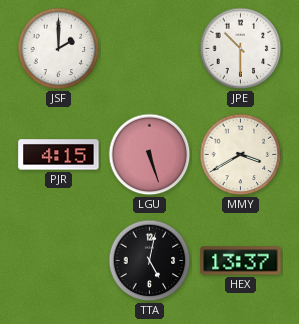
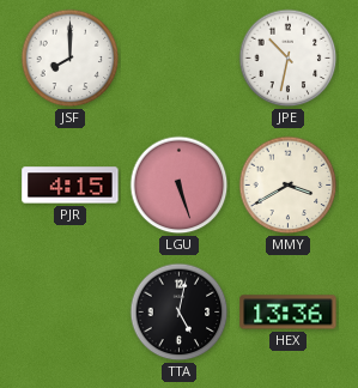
JSF: 2:00 -> 8:00 (71, 59)
JPE: 10:30 -> 10:32 (289, 59)
HEX: 13:37 -> 13:36 (289, 313)
